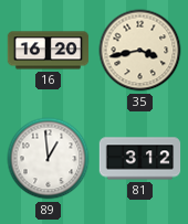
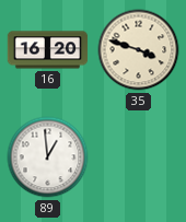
35: 3:43 -> 3:48 (139, 50)
81: 3:12 -> none (140, 159)
